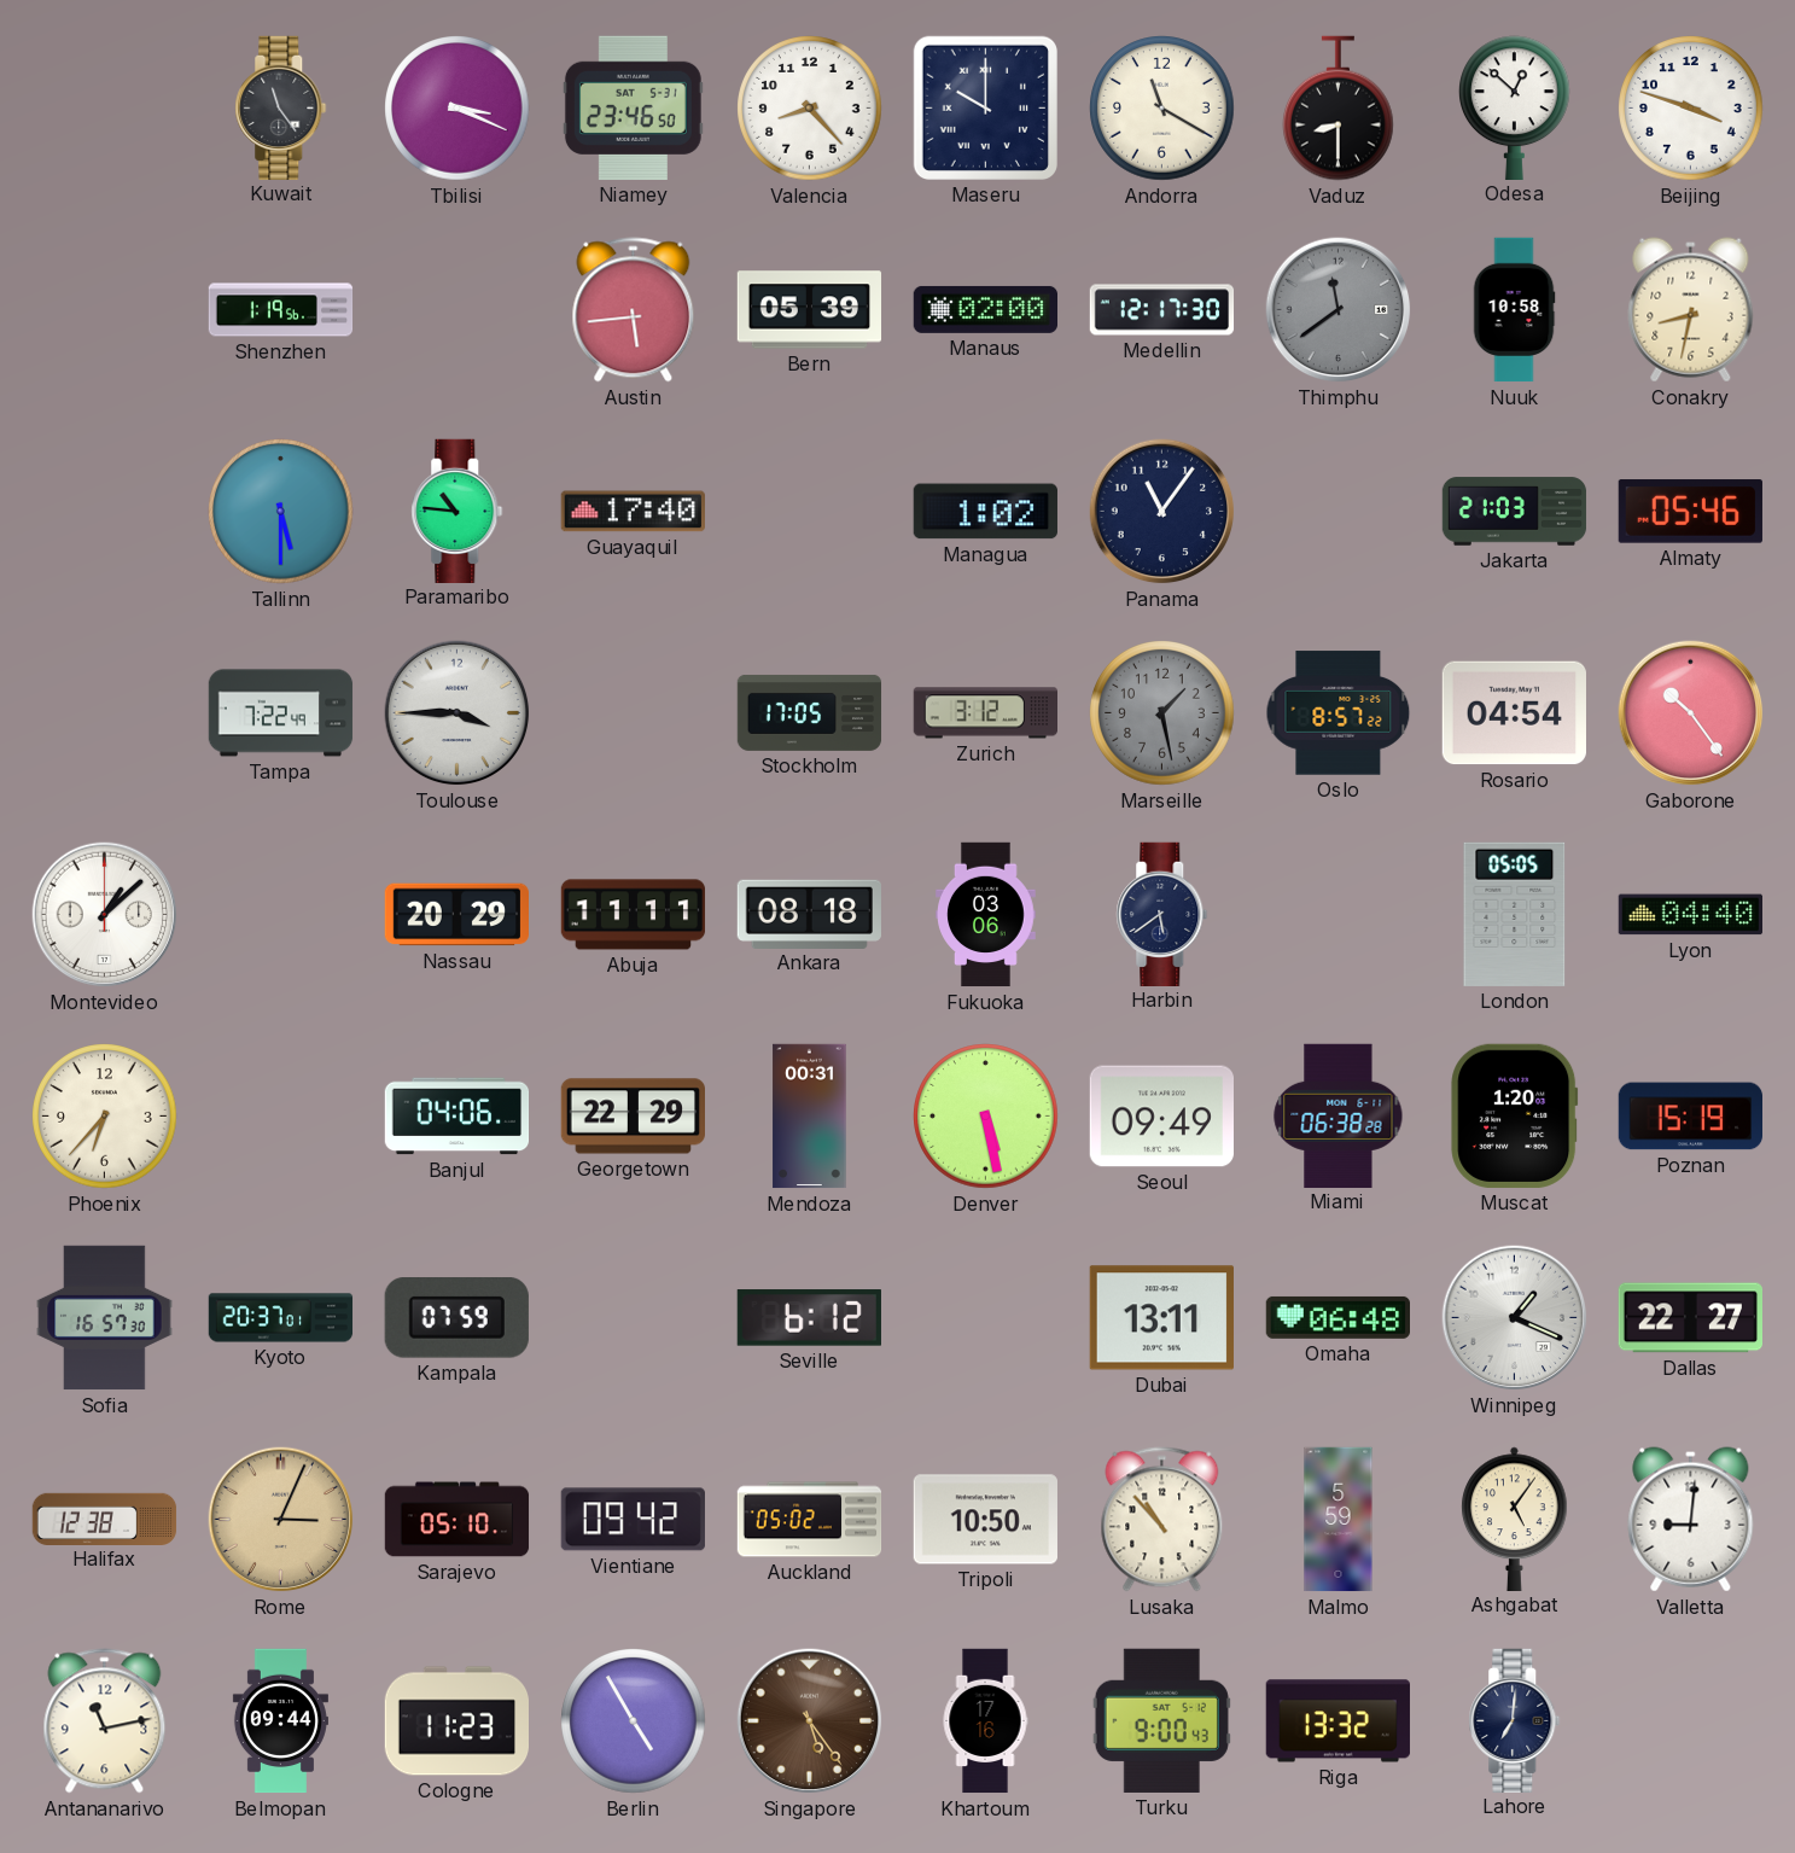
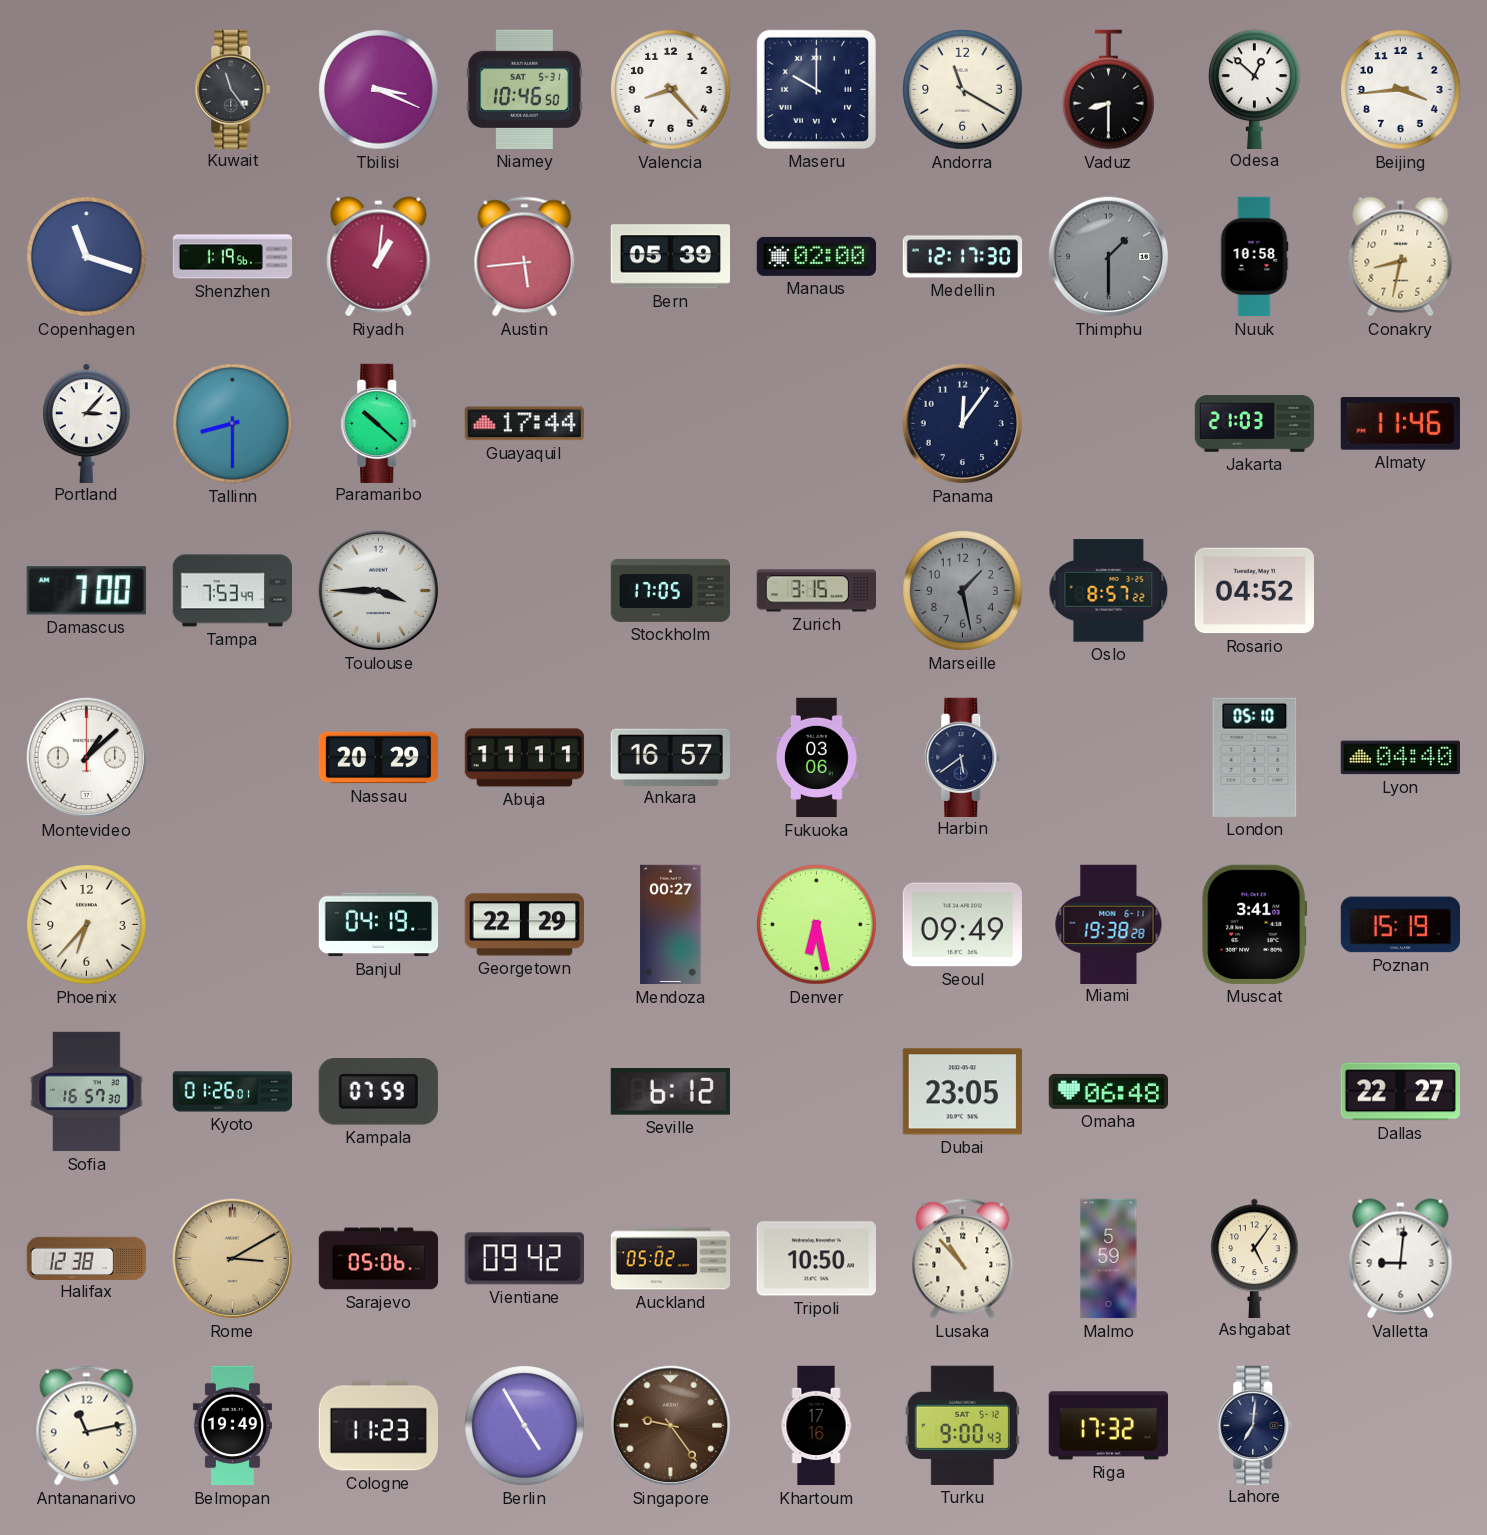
Niamey: 23:46 -> 10:46 (524, 89)
Beijing: 3:48 -> 3:44 (1401, 90)
Copenhagen: none -> 11:18 (87, 257)
Riyadh: none -> 1:01 (379, 257)
Thimphu: 11:39 -> 1:30 (1109, 257)
Portland: none -> 3:07 (87, 423)
Tallinn: 5:30 -> 8:30 (233, 424)
Paramaribo: 10:46 -> 10:22 (379, 423)
Guayaquil: 17:40 -> 17:44 (524, 424)
Managua: 1:02 -> none (985, 512)
Panama: 11:06 -> 12:06 (963, 424)
Almaty: 05:46 -> 11:46 (1400, 424)
Damascus: none -> 7:00 (86, 591)
Tampa: 7:22 -> 7:53 (233, 591)
Zurich: 3:12 -> 3:15 (816, 591)
Rosario: 04:54 -> 04:52 (1254, 591)
Gaborone: 10:24 -> none (1691, 713)
Ankara: 08:18 -> 16:57 (670, 757)
London: 05:05 -> 05:10 (1255, 757)
Banjul: 04:06 -> 04:19 (379, 925)
Mendoza: 00:31 -> 00:27 (671, 925)
Denver: 5:28 -> 6:28 (817, 925)
Miami: 06:38 -> 19:38 (1109, 924)
Muscat: 1:20 -> 3:41 (1255, 924)
Kyoto: 20:37 -> 01:26 (233, 1092)
Dubai: 13:11 -> 23:05 (962, 1092)
Winnipeg: 1:19 -> none (1515, 1318)
Rome: 3:04 -> 3:10 (233, 1259)
Sarajevo: 05:10 -> 05:06 (379, 1259)
Belmopan: 09:44 -> 19:49 (232, 1426)
Singapore: 5:24 -> 9:24 (671, 1426)
Riga: 13:32 -> 17:32 (1108, 1426)
